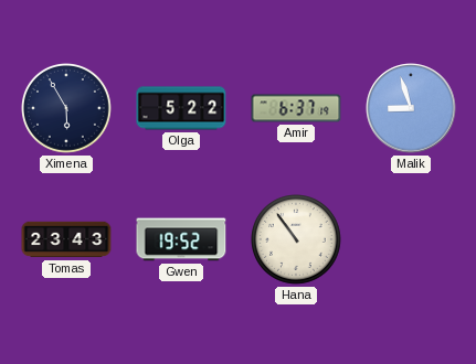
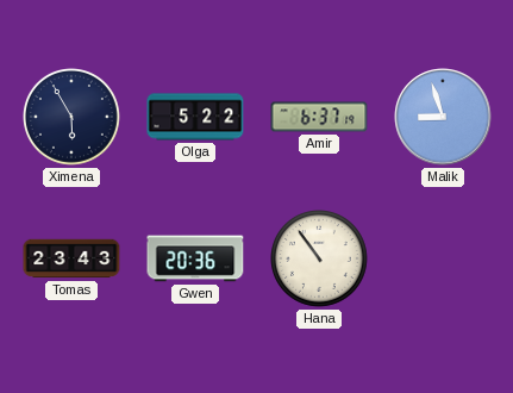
Gwen: 19:52 -> 20:36 (195, 258)
